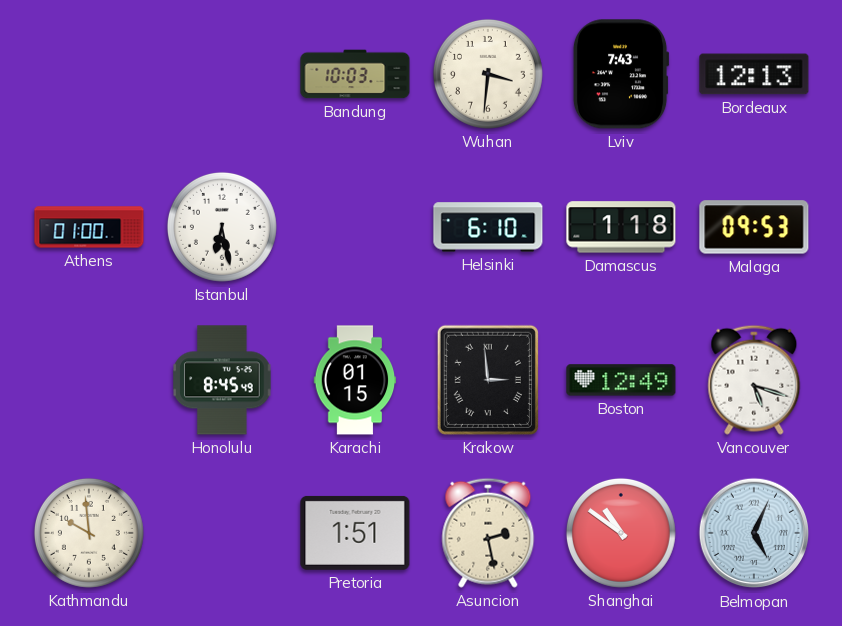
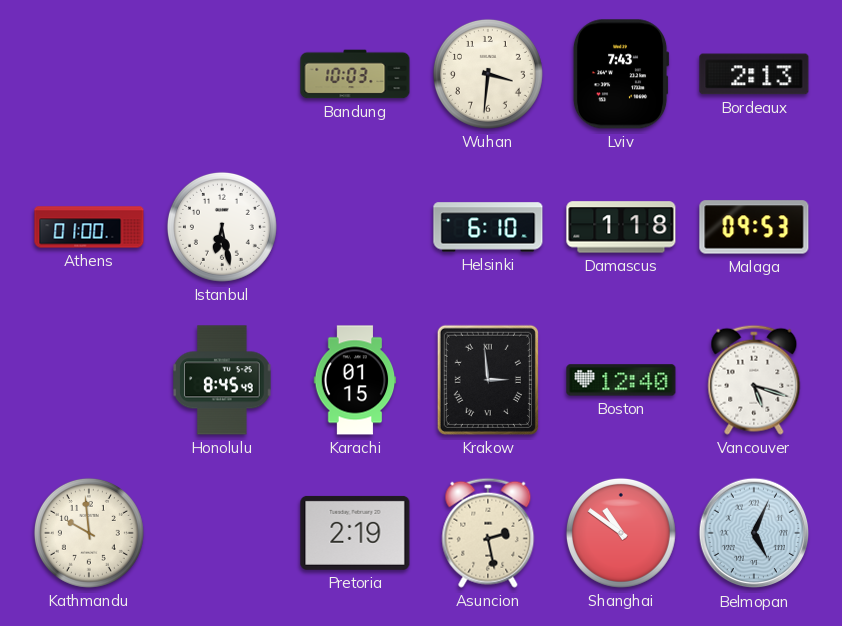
Bordeaux: 12:13 -> 2:13 (754, 74)
Boston: 12:49 -> 12:40 (621, 380)
Pretoria: 1:51 -> 2:19 (355, 533)
